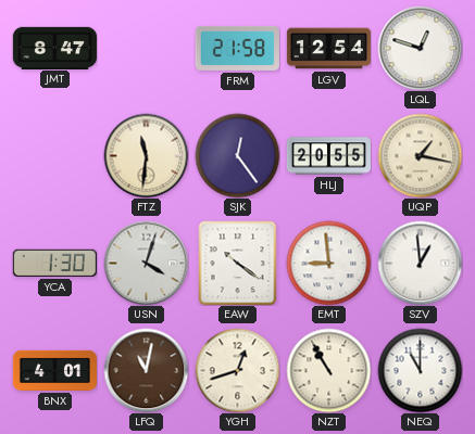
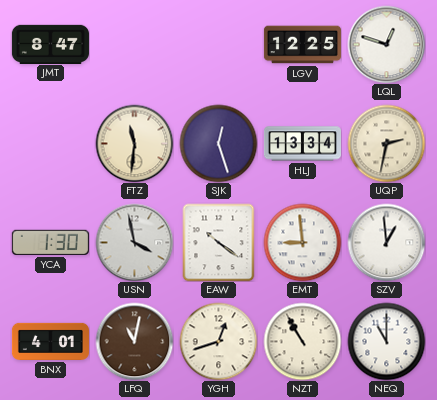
FRM: 21:58 -> none (237, 48)
LGV: 12:54 -> 12:25 (302, 45)
SJK: 12:24 -> 12:27 (218, 143)
HLJ: 20:55 -> 13:34 (302, 144)
UQP: 1:17 -> 2:32 (386, 143)
USN: 4:03 -> 3:58 (134, 242)
